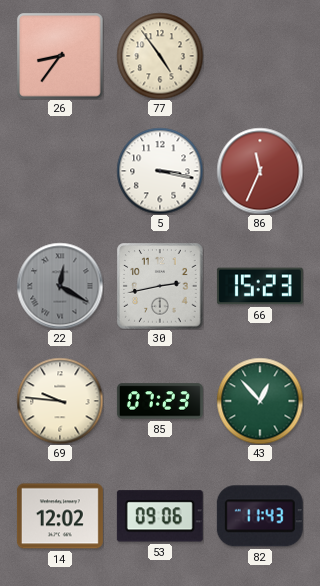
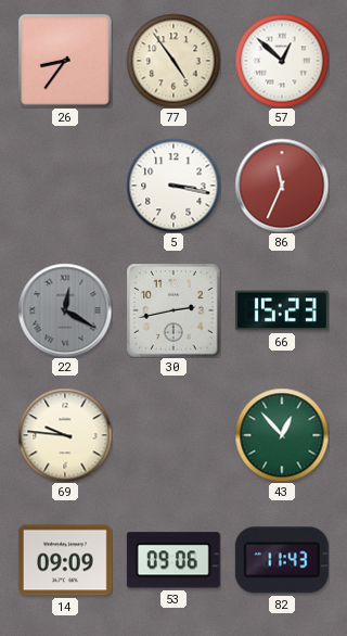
57: none -> 12:52 (282, 61)
85: 07:23 -> none (160, 401)
14: 12:02 -> 09:09 (65, 560)
